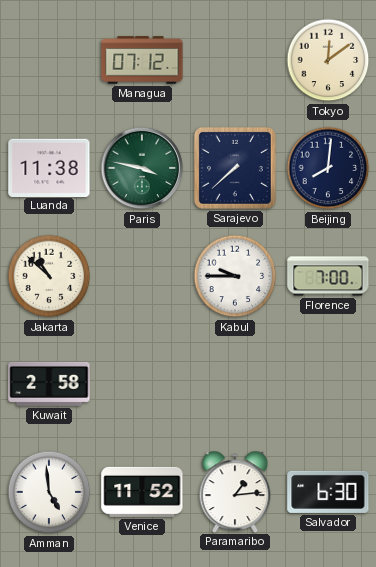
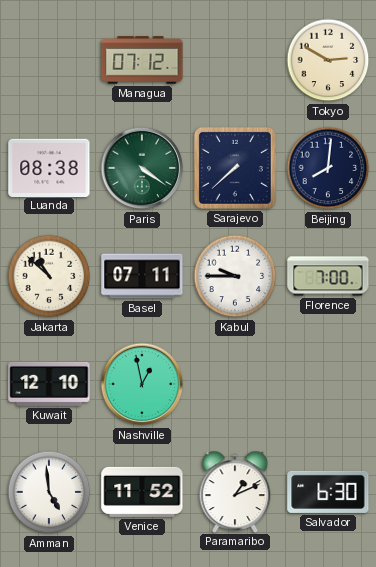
Tokyo: 12:09 -> 2:50 (328, 60)
Luanda: 11:38 -> 08:38 (49, 167)
Paris: 3:47 -> 4:21 (142, 168)
Basel: none -> 07:11 (142, 276)
Kuwait: 2:58 -> 12:10 (49, 384)
Nashville: none -> 12:58 (142, 384)
Paramaribo: 1:14 -> 1:11 (235, 491)
